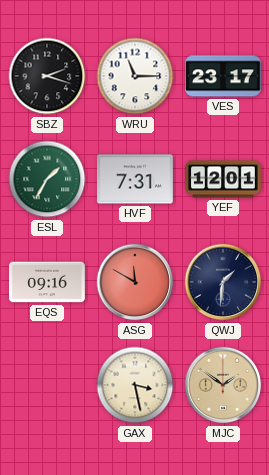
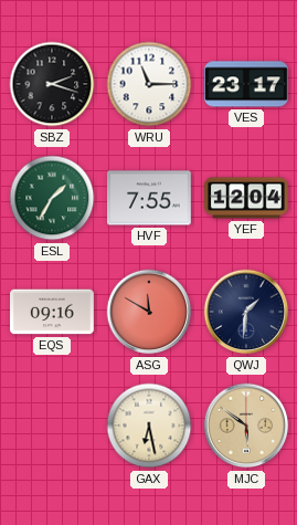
HVF: 7:31 -> 7:55 (149, 198)
YEF: 12:01 -> 12:04 (247, 198)
GAX: 3:28 -> 6:28 (149, 426)
MJC: 1:51 -> 5:51 (246, 426)
